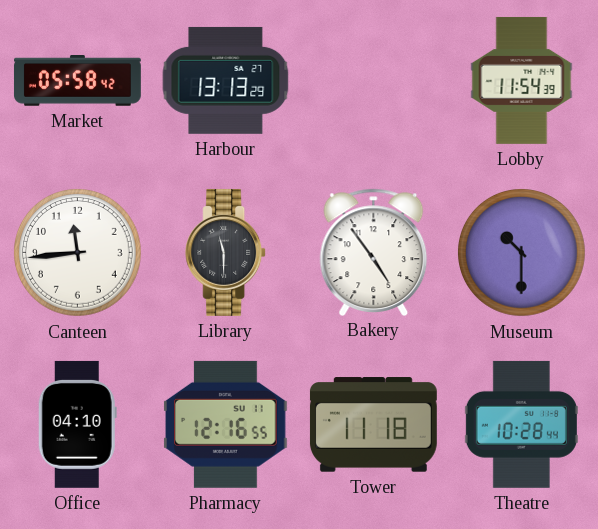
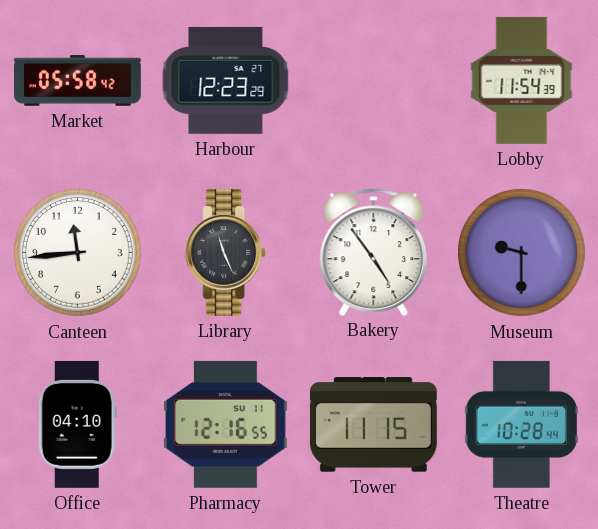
Harbour: 13:13 -> 12:23 (226, 80)
Library: 11:30 -> 11:26 (226, 252)
Museum: 10:30 -> 9:30 (522, 253)
Tower: 11:18 -> 11:15 (373, 425)
